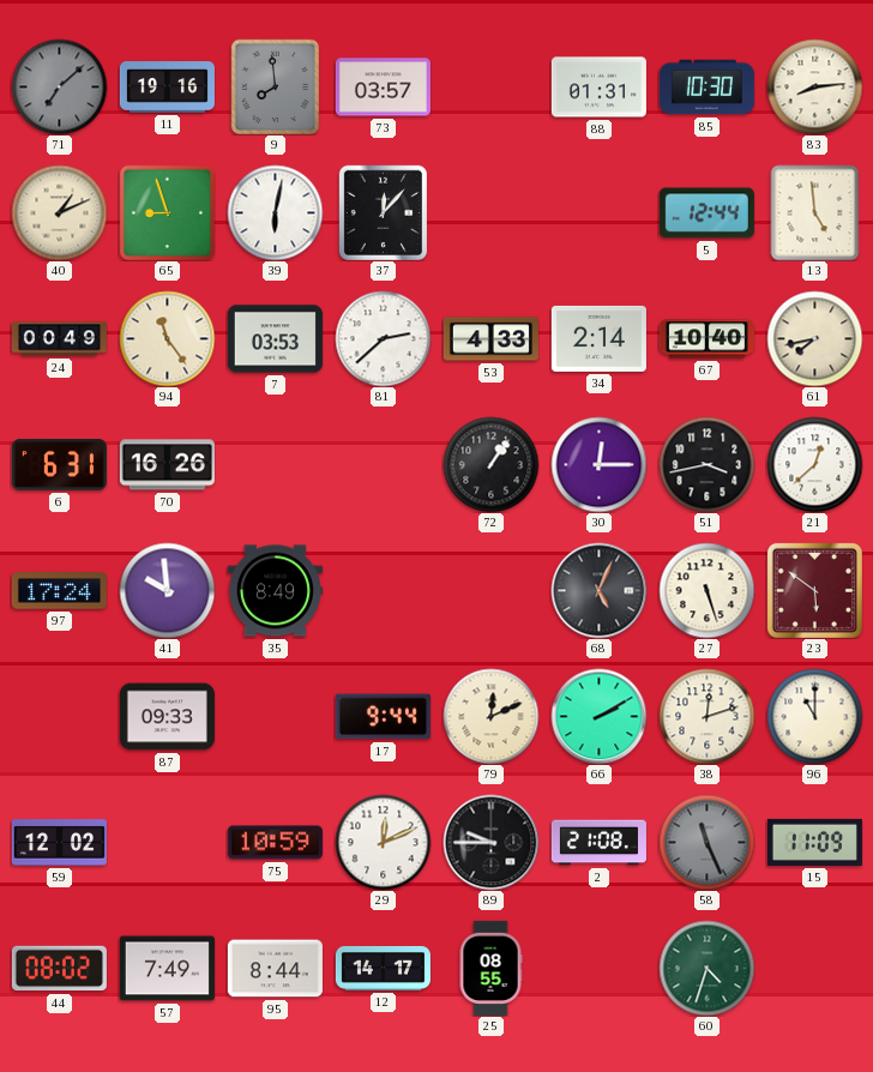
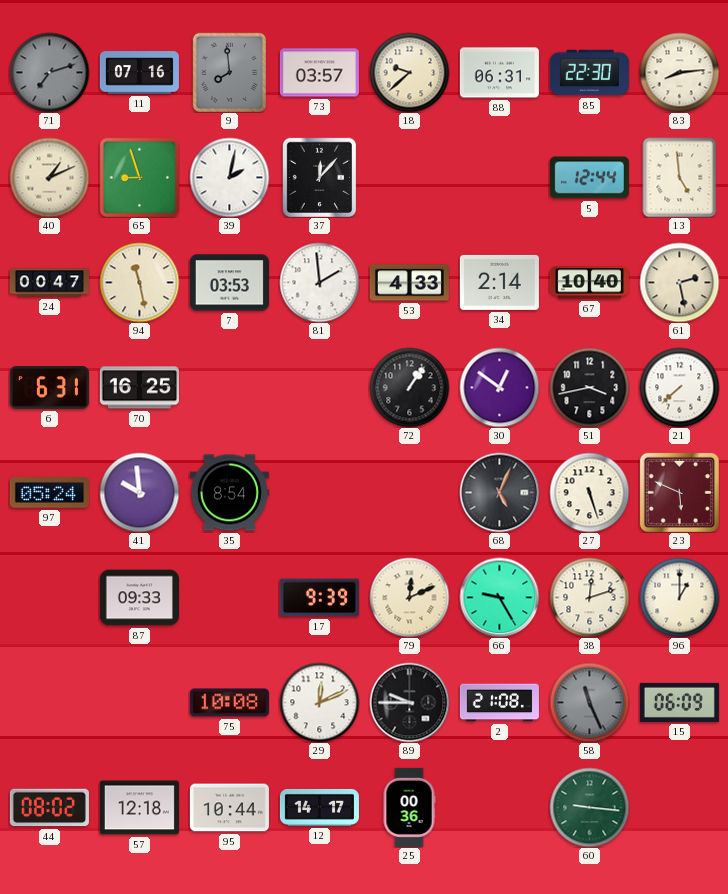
71: 7:08 -> 7:12 (49, 72)
11: 19:16 -> 07:16 (139, 73)
18: none -> 9:38 (409, 72)
88: 01:31 -> 06:31 (499, 73)
85: 10:30 -> 22:30 (589, 73)
39: 6:02 -> 2:02 (229, 177)
24: 00:49 -> 00:47 (49, 283)
94: 11:24 -> 11:28 (139, 282)
81: 2:38 -> 1:59 (319, 282)
61: 7:43 -> 2:28 (679, 282)
70: 16:26 -> 16:25 (139, 388)
30: 12:15 -> 12:51 (499, 387)
21: 12:38 -> 7:38 (679, 387)
97: 17:24 -> 05:24 (49, 493)
35: 8:49 -> 8:54 (229, 493)
23: 5:51 -> 5:49 (679, 492)
17: 9:44 -> 9:39 (319, 598)
66: 2:10 -> 9:25 (499, 597)
96: 11:00 -> 1:00 (679, 597)
59: 12:02 -> none (59, 843)
75: 10:59 -> 10:08 (229, 703)
15: 11:09 -> 06:09 (679, 702)
57: 7:49 -> 12:18 (139, 808)
95: 8:44 -> 10:44 (229, 808)
25: 08:55 -> 00:36 (409, 807)
60: 4:33 -> 9:16 (589, 807)
